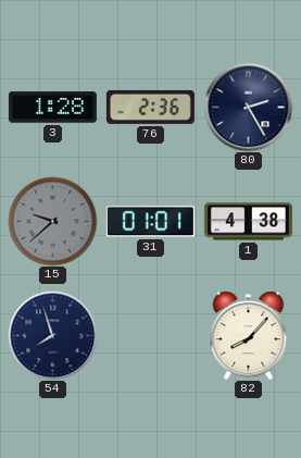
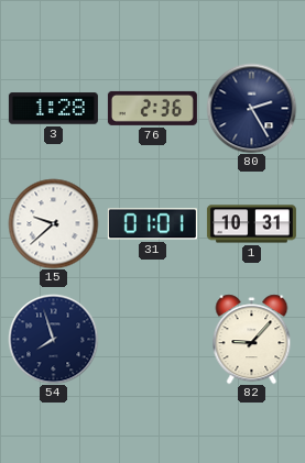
15 dial: grey -> white (53, 223)
1: 4:38 -> 10:31 (251, 224)
82: 8:07 -> 9:07 (252, 339)
